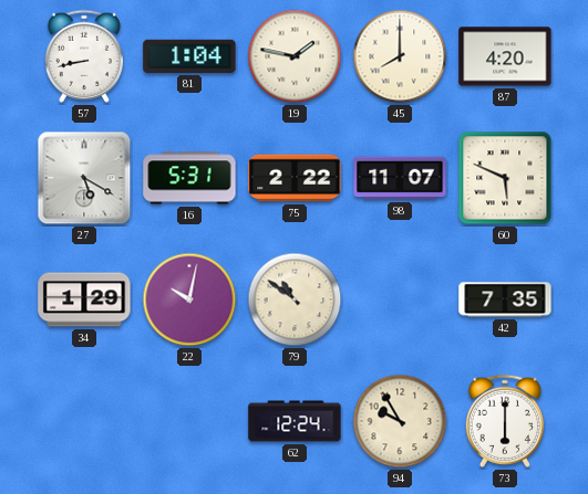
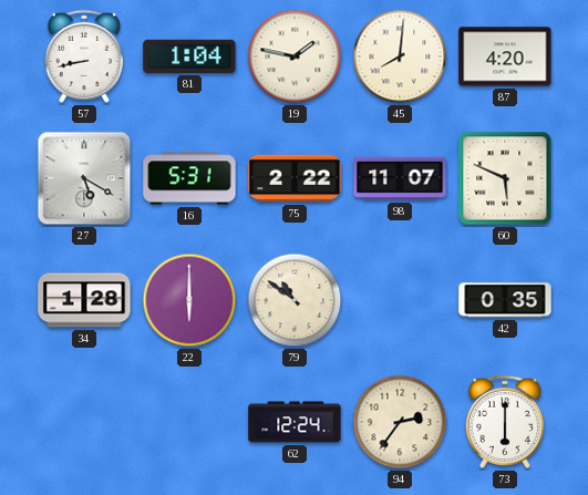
45: 8:00 -> 8:01 (400, 56)
34: 1:29 -> 1:28 (84, 300)
22: 10:02 -> 6:00 (189, 300)
42: 7:35 -> 0:35 (505, 300)
94: 9:55 -> 2:36 (400, 422)
